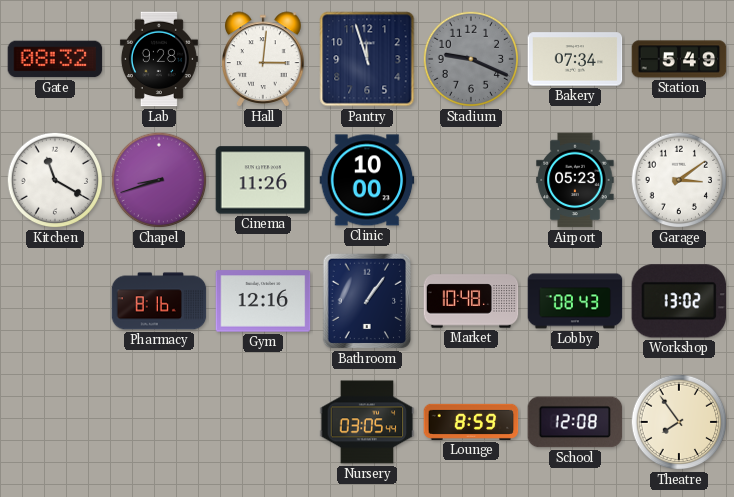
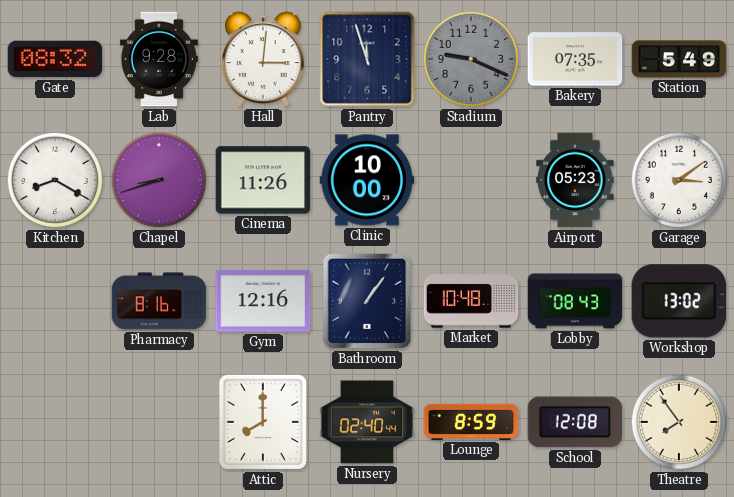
Bakery: 07:34 -> 07:35 (575, 59)
Kitchen: 11:20 -> 8:20 (55, 180)
Attic: none -> 8:00 (263, 422)
Nursery: 03:05 -> 02:40 (367, 422)
